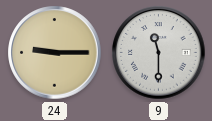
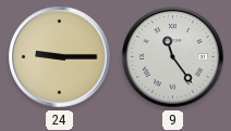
9: 11:30 -> 11:24 (173, 57)
